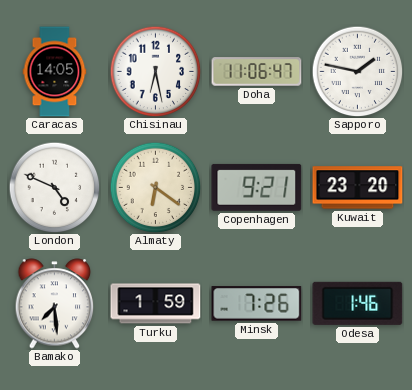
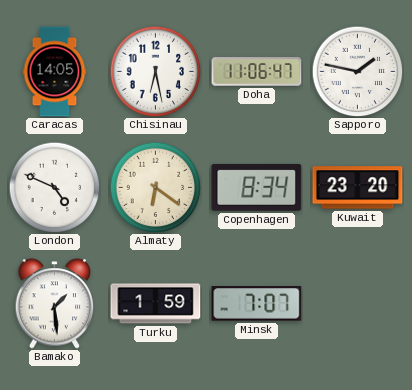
Copenhagen: 9:21 -> 8:34 (257, 187)
Bamako: 7:29 -> 1:29 (55, 304)
Minsk: 7:26 -> 7:07 (257, 304)
Odesa: 1:46 -> none (358, 303)
